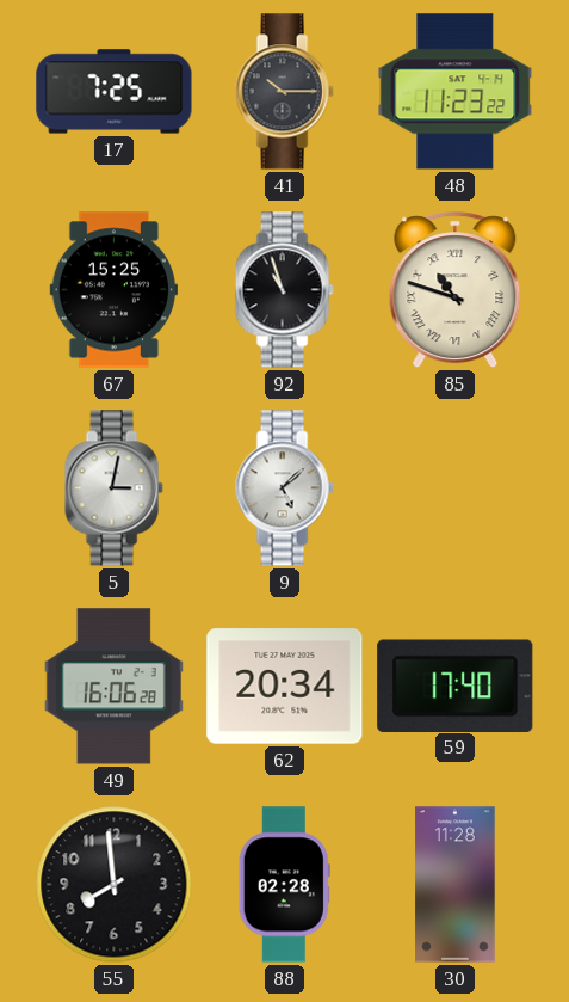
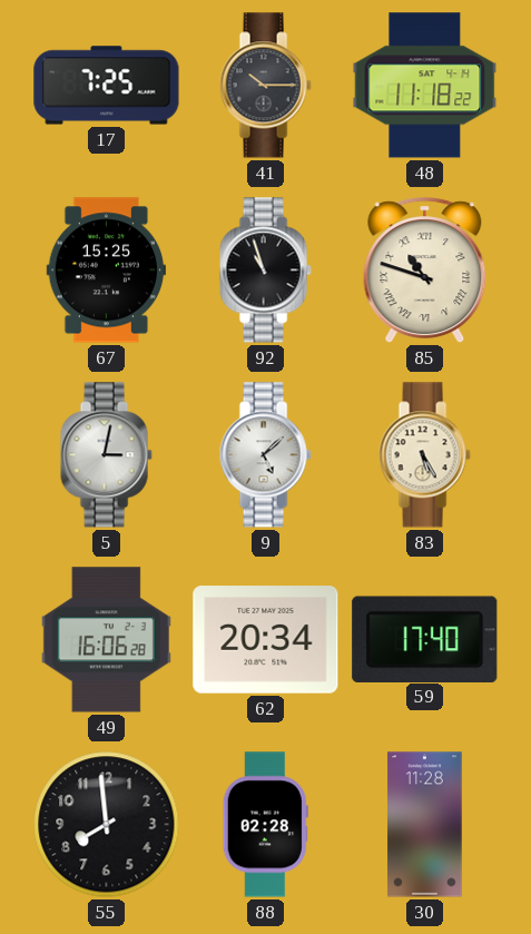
48: 11:23 -> 11:18 (425, 86)
83: none -> 5:25 (424, 455)
